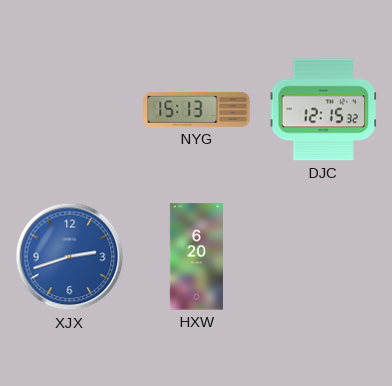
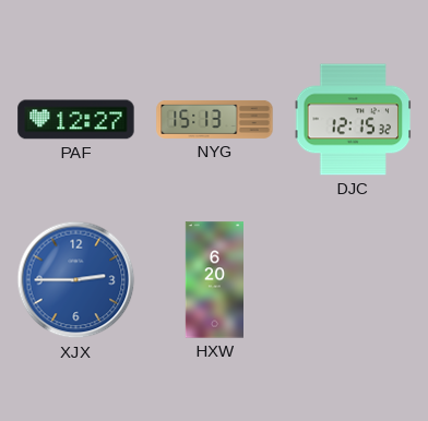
PAF: none -> 12:27 (76, 120)
XJX: 2:42 -> 2:45 (76, 280)
